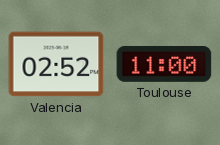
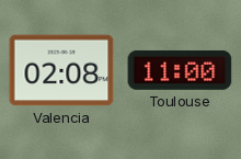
Valencia: 02:52 -> 02:08 (61, 70)
